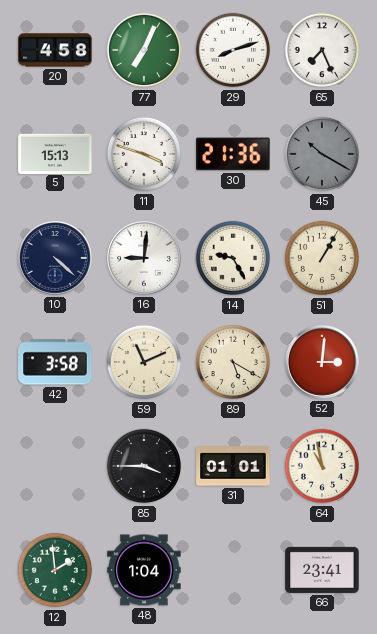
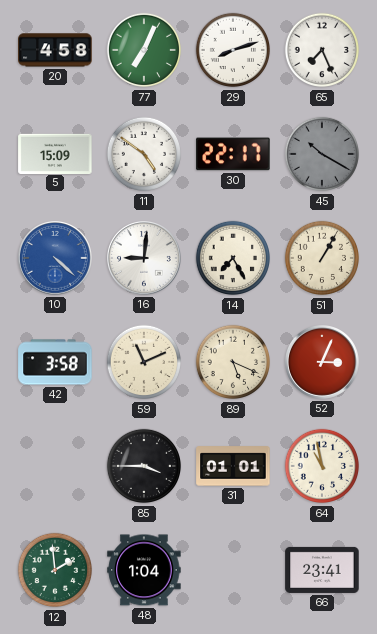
5: 15:13 -> 15:09 (55, 153)
11: 3:48 -> 4:51 (144, 154)
30: 21:36 -> 22:17 (233, 154)
10 dial: navy -> blue (56, 259)
14: 9:25 -> 7:25 (233, 258)
89: 5:20 -> 5:19 (233, 362)
52: 3:01 -> 3:04 (323, 363)
